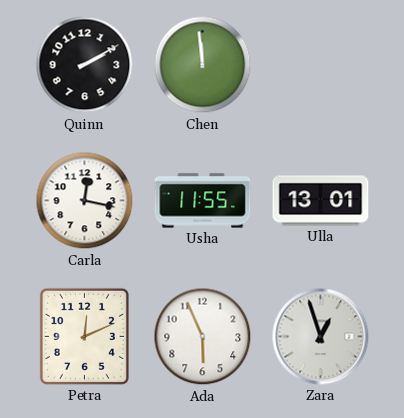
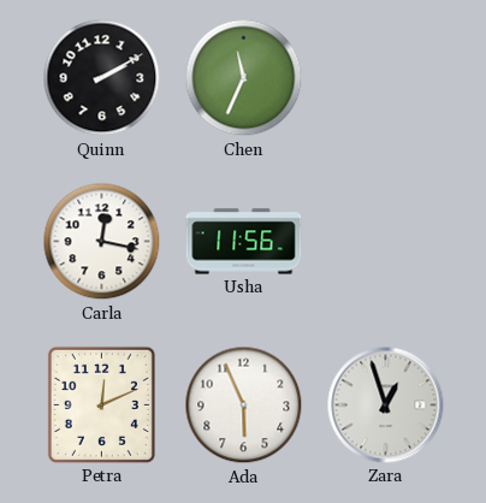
Chen: 11:59 -> 11:34 (244, 78)
Usha: 11:55 -> 11:56 (244, 242)
Ulla: 13:01 -> none (321, 201)
